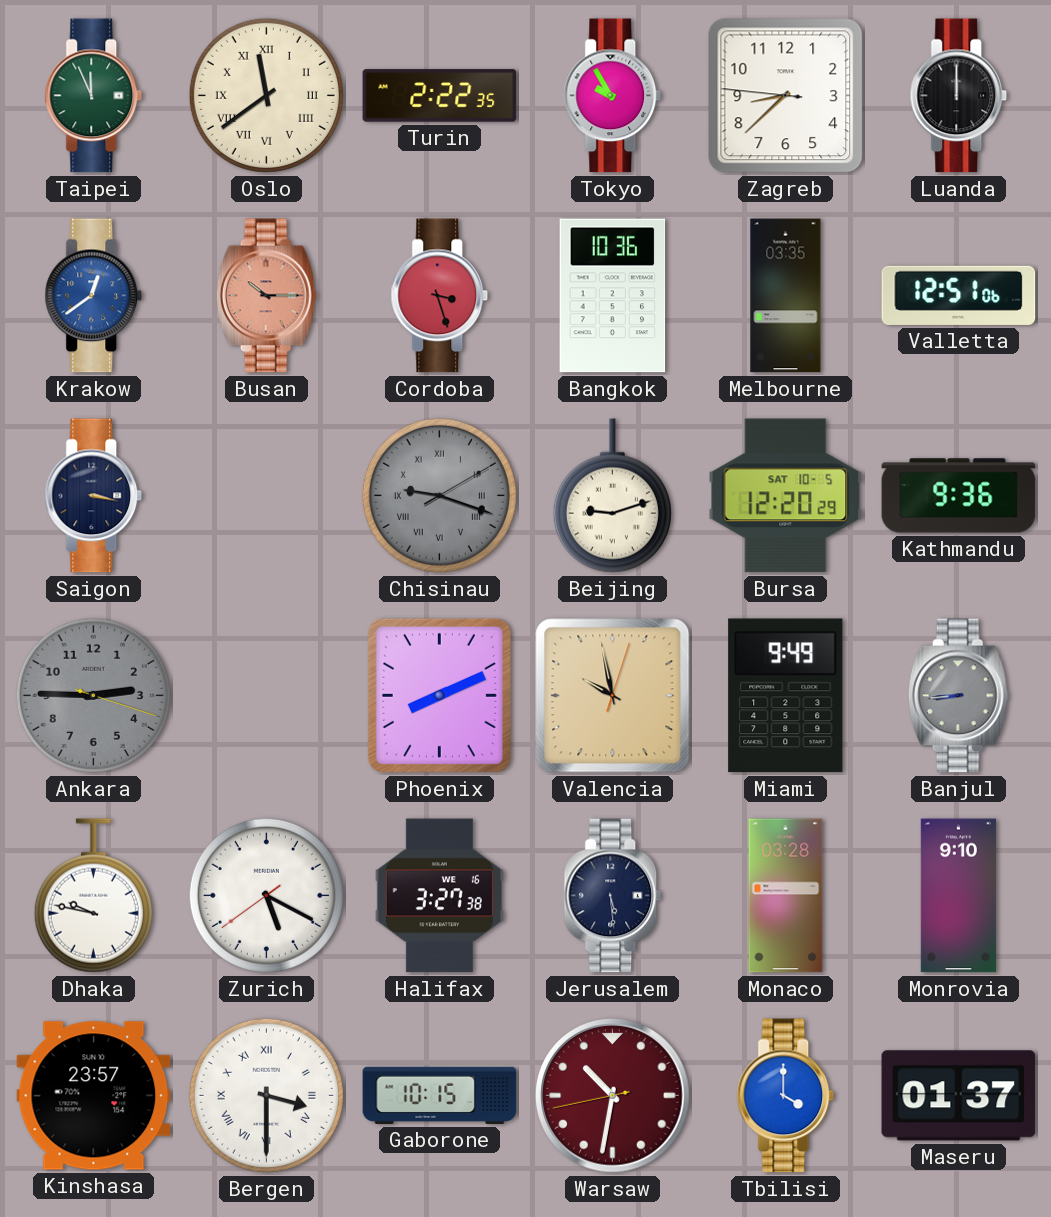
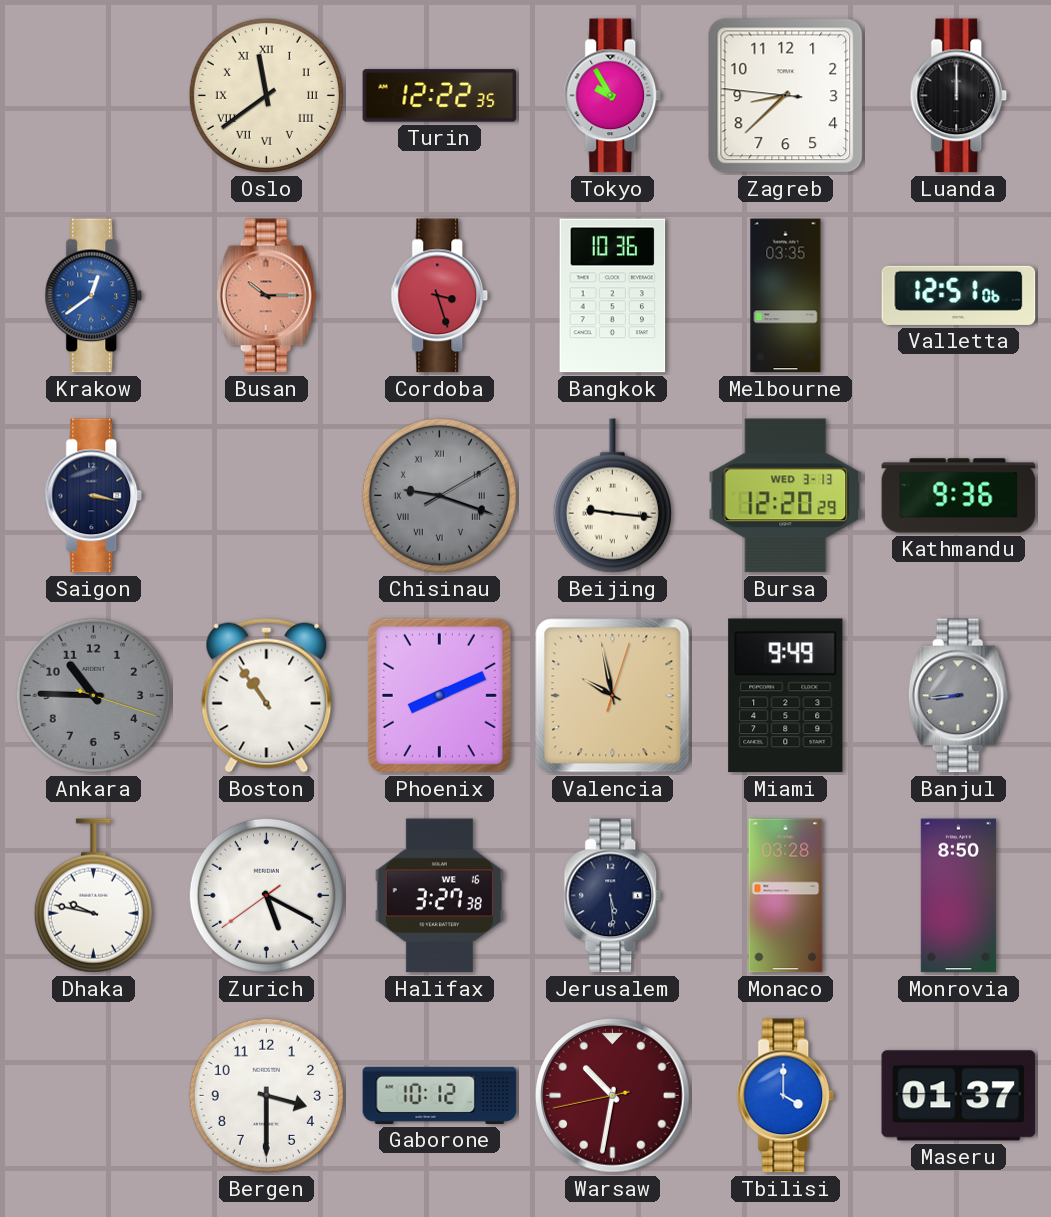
Taipei: 11:56 -> none (94, 96)
Turin: 2:22 -> 12:22 (440, 96)
Beijing: 9:12 -> 9:16 (612, 496)
Bursa date: SAT 10-5 -> WED 3-13 (786, 496)
Ankara: 2:45 -> 10:45 (93, 695)
Boston: none -> 10:54 (267, 695)
Monrovia: 9:10 -> 8:50 (958, 896)
Kinshasa: 23:57 -> none (94, 1096)
Bergen numerals: Roman -> Arabic (266, 1095)
Gaborone: 10:15 -> 10:12 (440, 1095)
